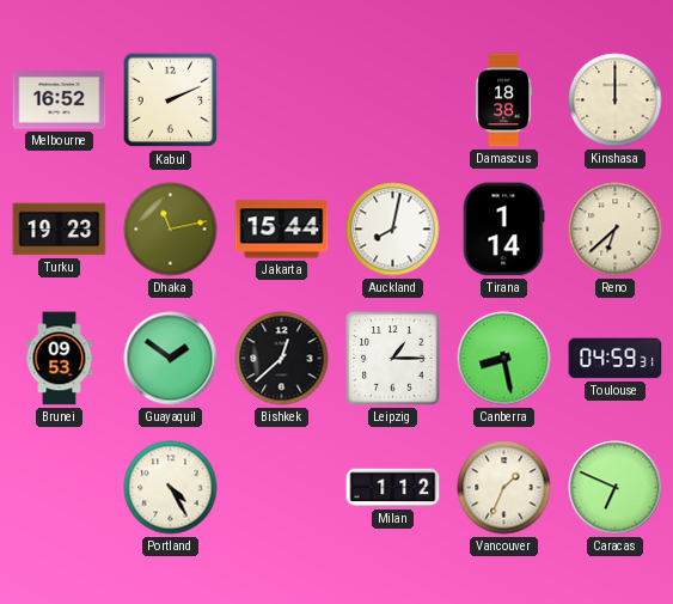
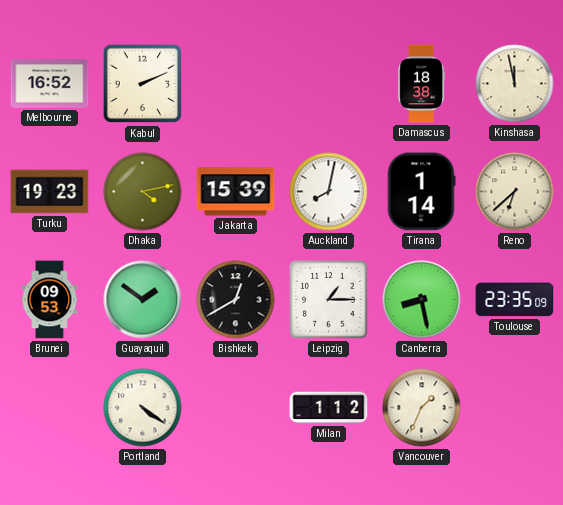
Kinshasa: 12:00 -> 11:58 (515, 84)
Dhaka: 11:13 -> 4:13 (143, 192)
Jakarta: 15:44 -> 15:39 (236, 192)
Bishkek: 12:38 -> 12:40 (236, 300)
Toulouse: 04:59 -> 23:35 (515, 300)
Portland: 4:25 -> 4:21 (143, 408)
Caracas: 6:49 -> none (616, 488)
